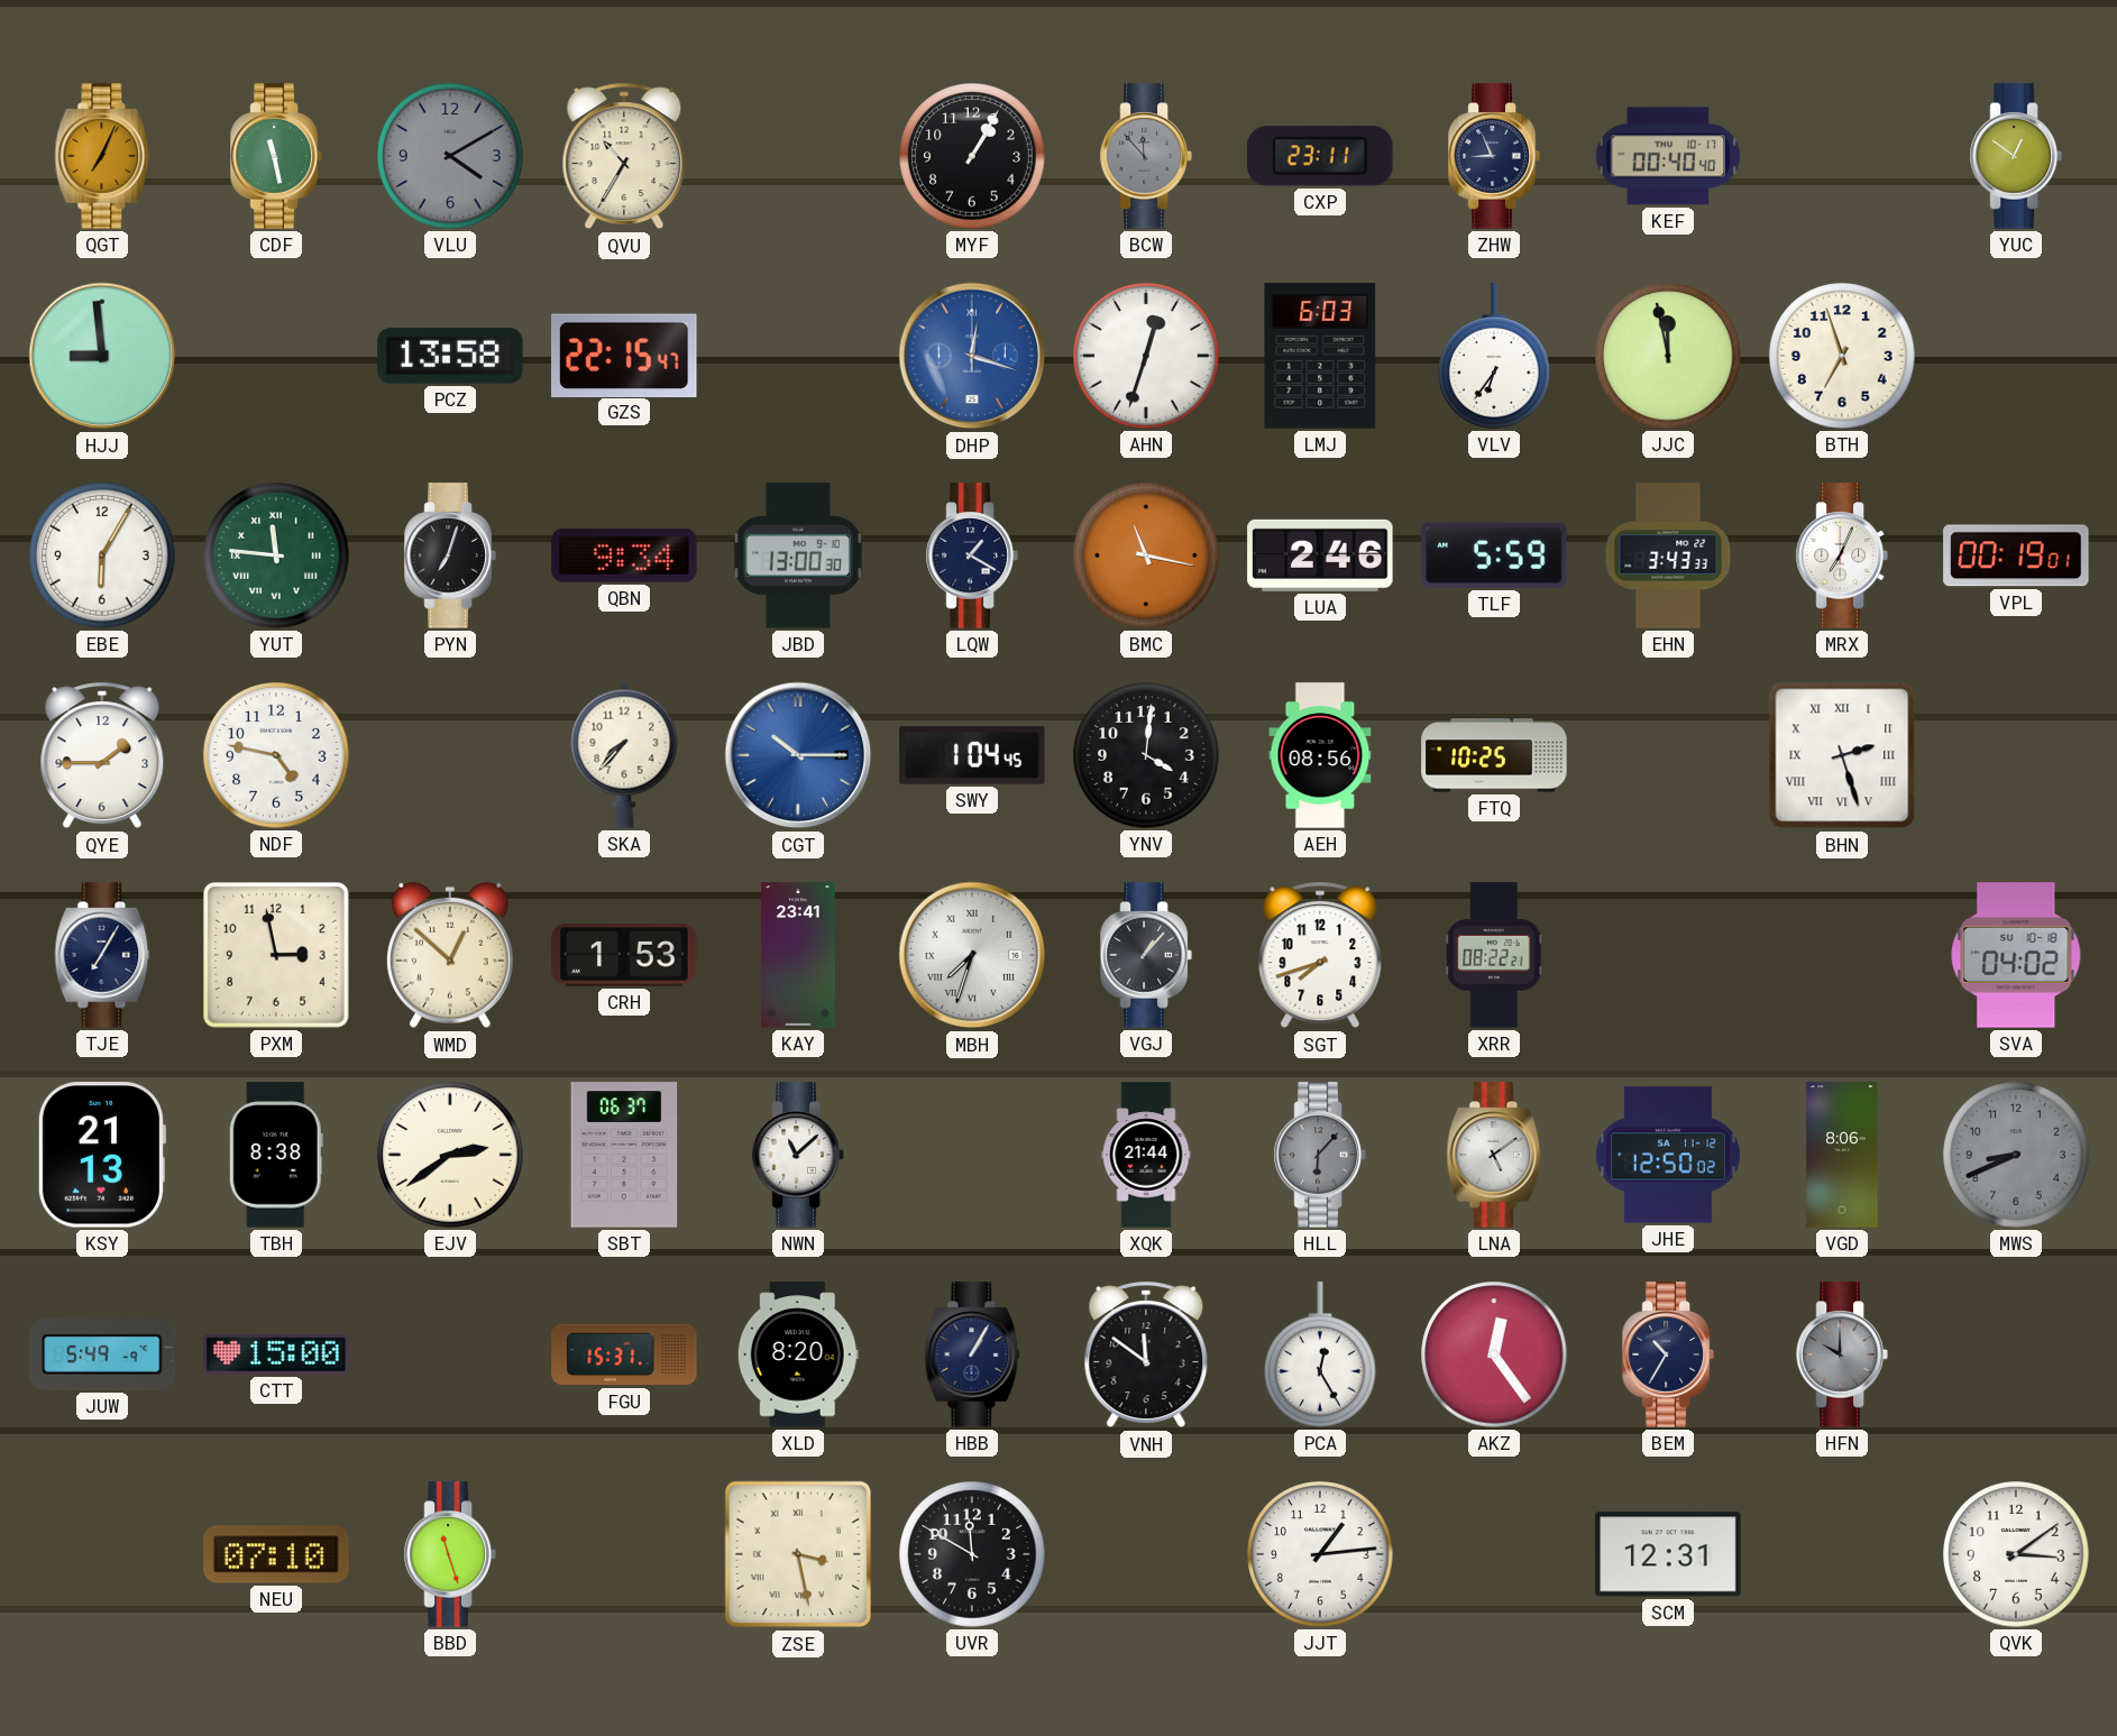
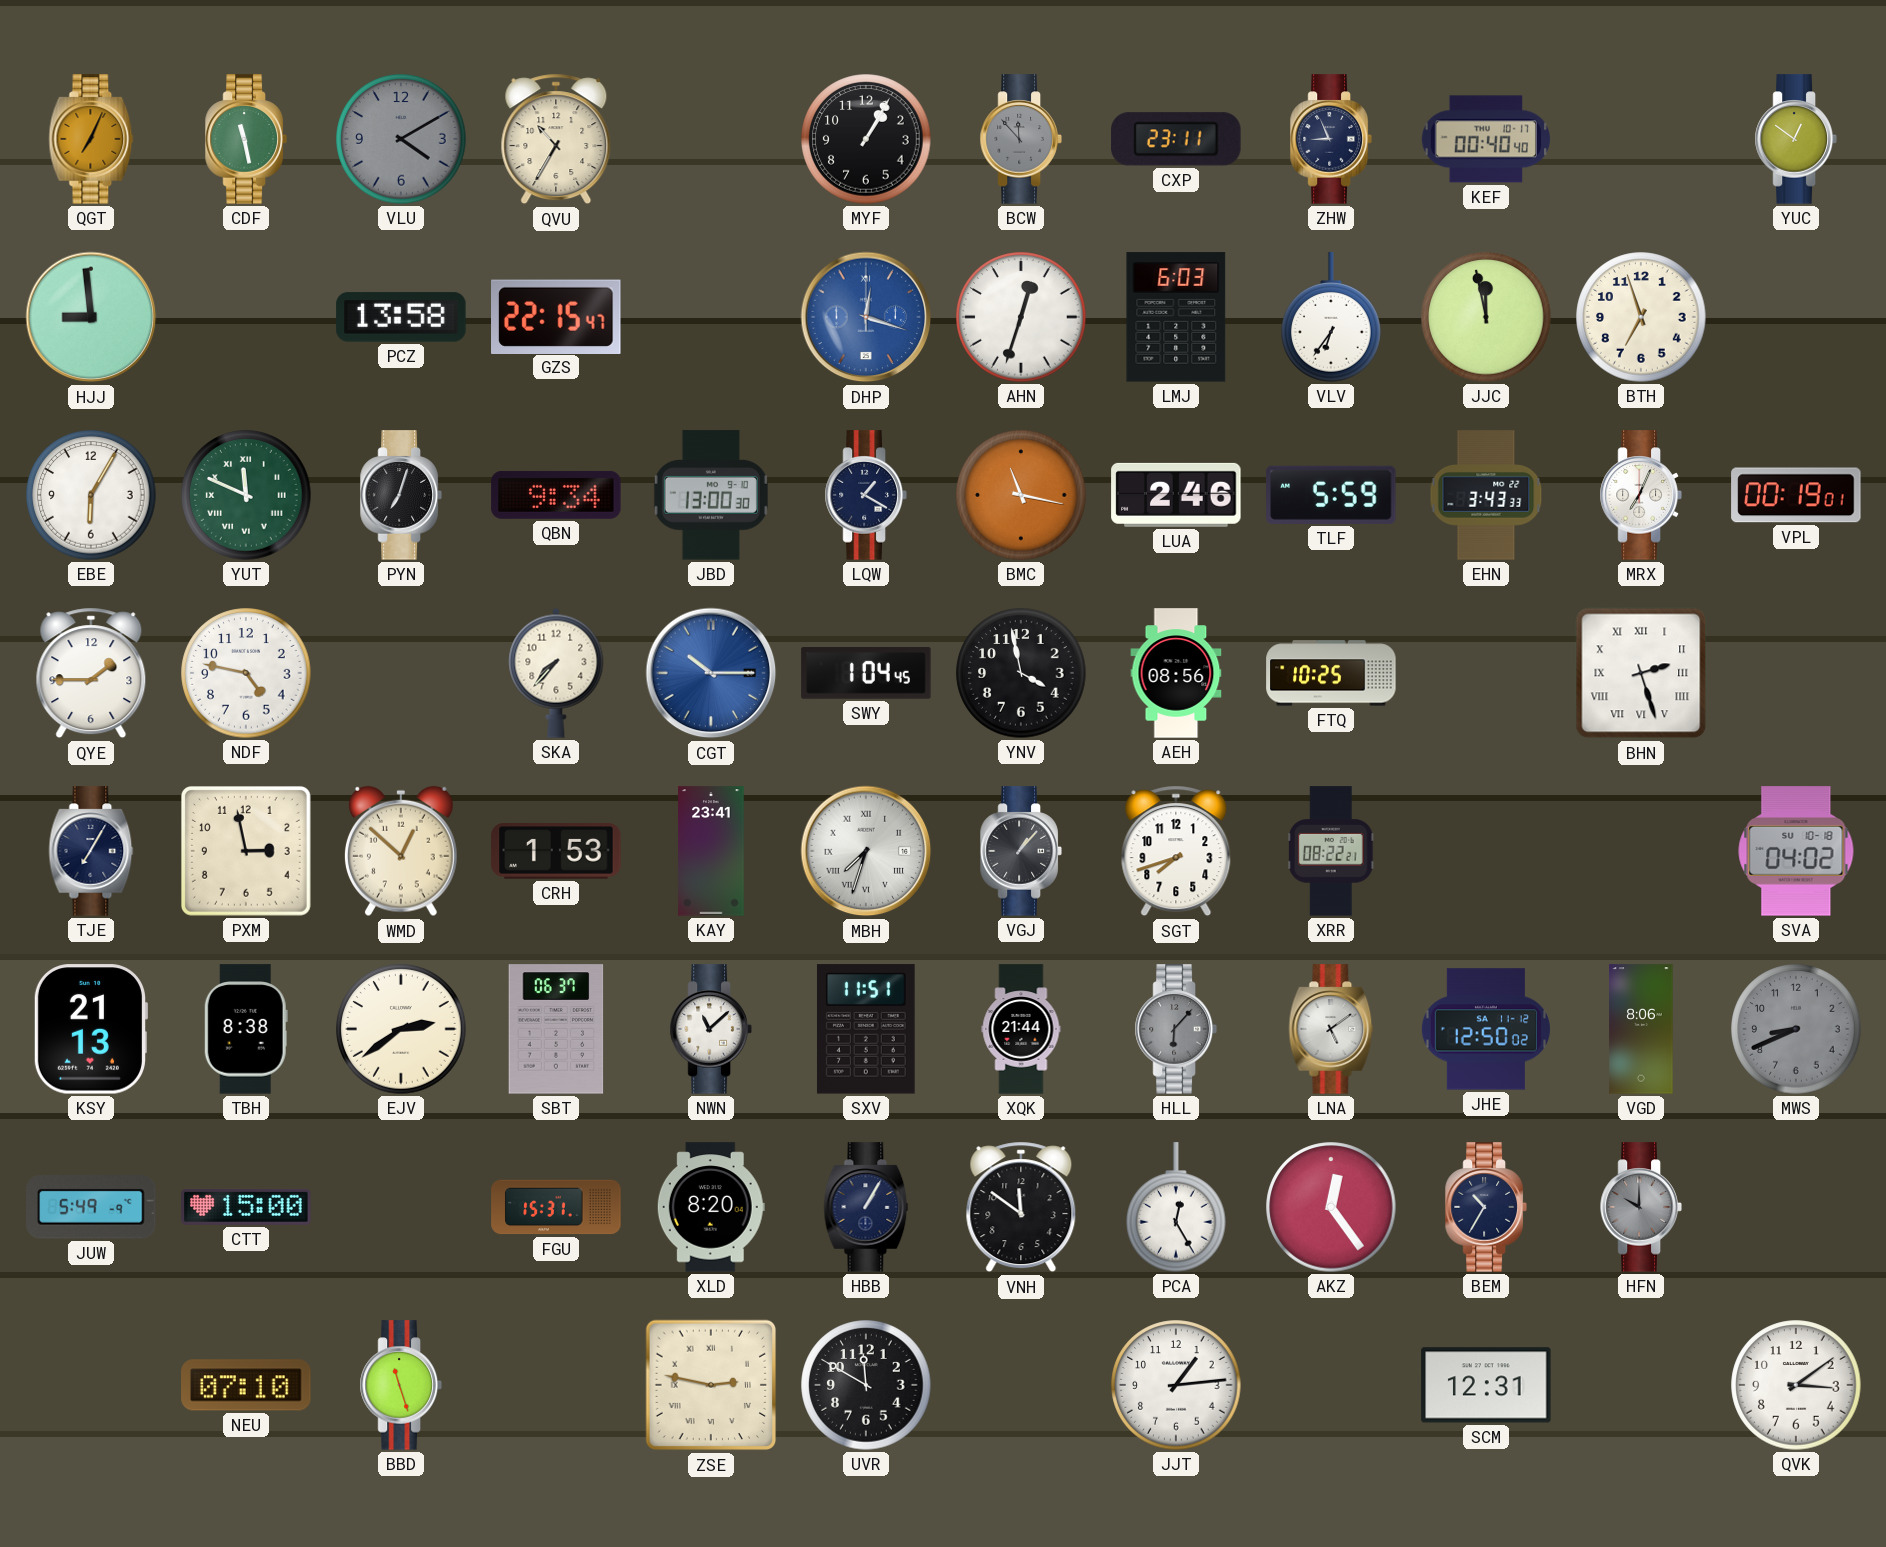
YUT: 11:46 -> 11:49 (246, 495)
YNV: 4:01 -> 3:58 (1021, 673)
SXV: none -> 11:51 (866, 1029)
ZSE: 3:28 -> 2:47 (711, 1385)
